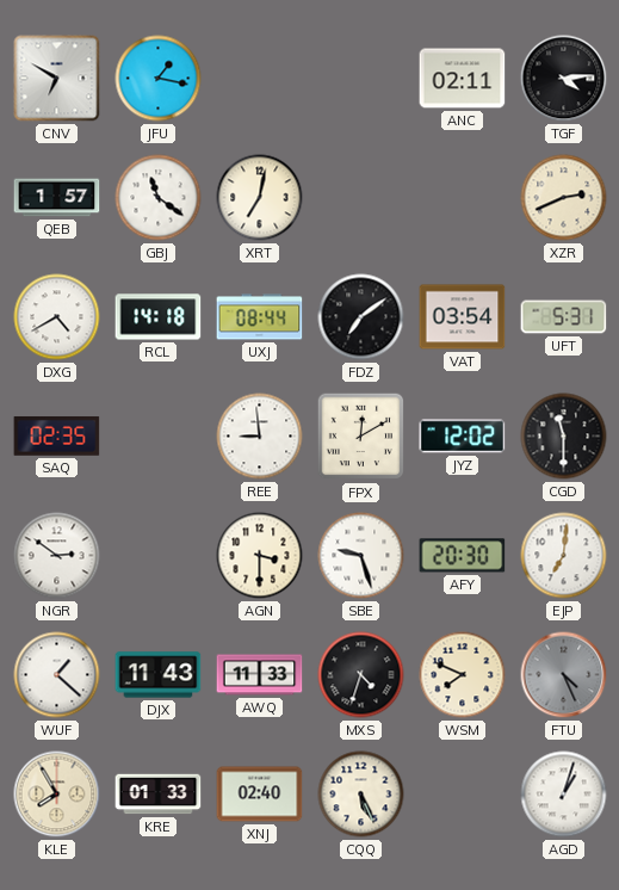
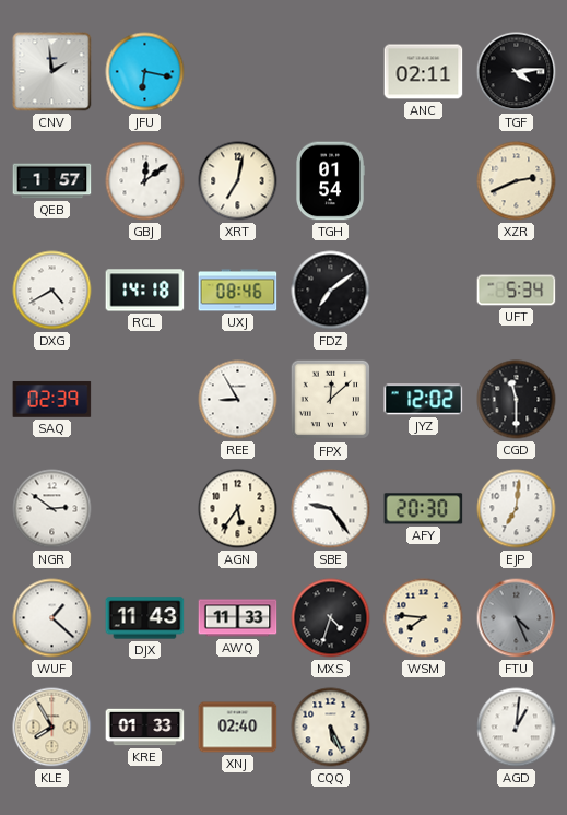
CNV: 6:50 -> 1:59 (52, 72)
JFU: 1:17 -> 6:17 (145, 72)
GBJ: 11:21 -> 12:09 (145, 181)
TGH: none -> 01:54 (330, 181)
UXJ: 08:44 -> 08:46 (238, 291)
VAT: 03:54 -> none (463, 317)
UFT: 5:31 -> 5:34 (517, 291)
SAQ: 02:35 -> 02:39 (52, 400)
REE: 8:59 -> 8:55 (238, 400)
FPX: 12:10 -> 12:08 (331, 400)
AGN: 3:30 -> 5:36 (238, 509)
SBE: 9:27 -> 9:24 (331, 509)
WSM: 7:49 -> 7:46 (424, 618)
AGD: 1:03 -> 1:01 (517, 728)
